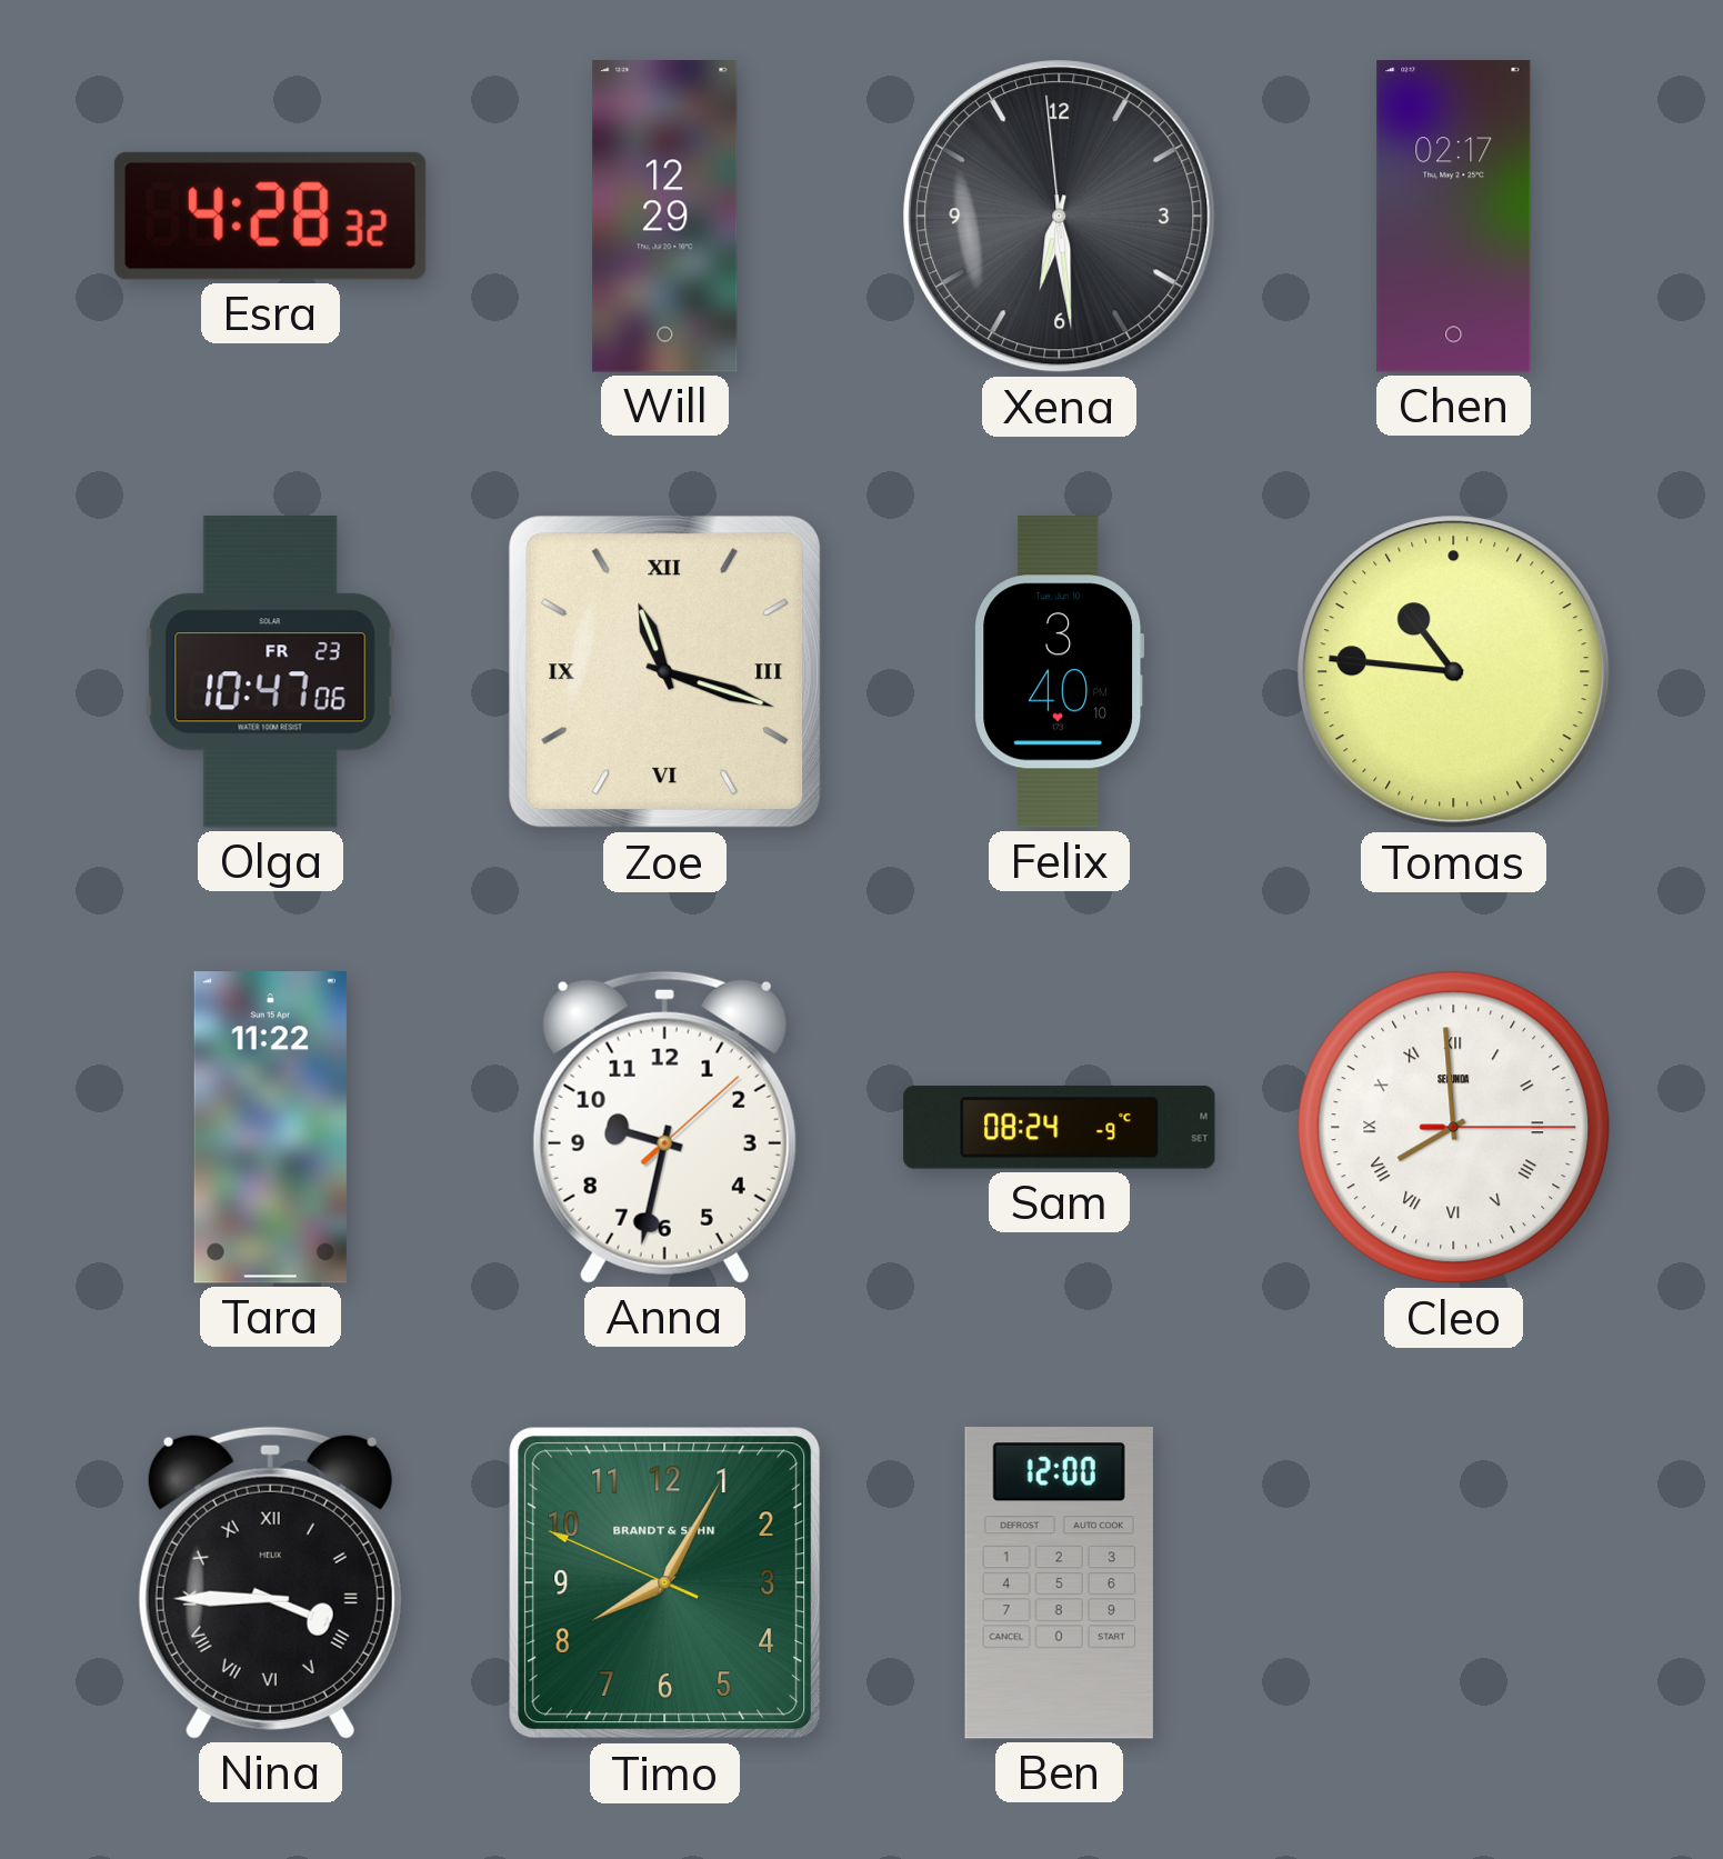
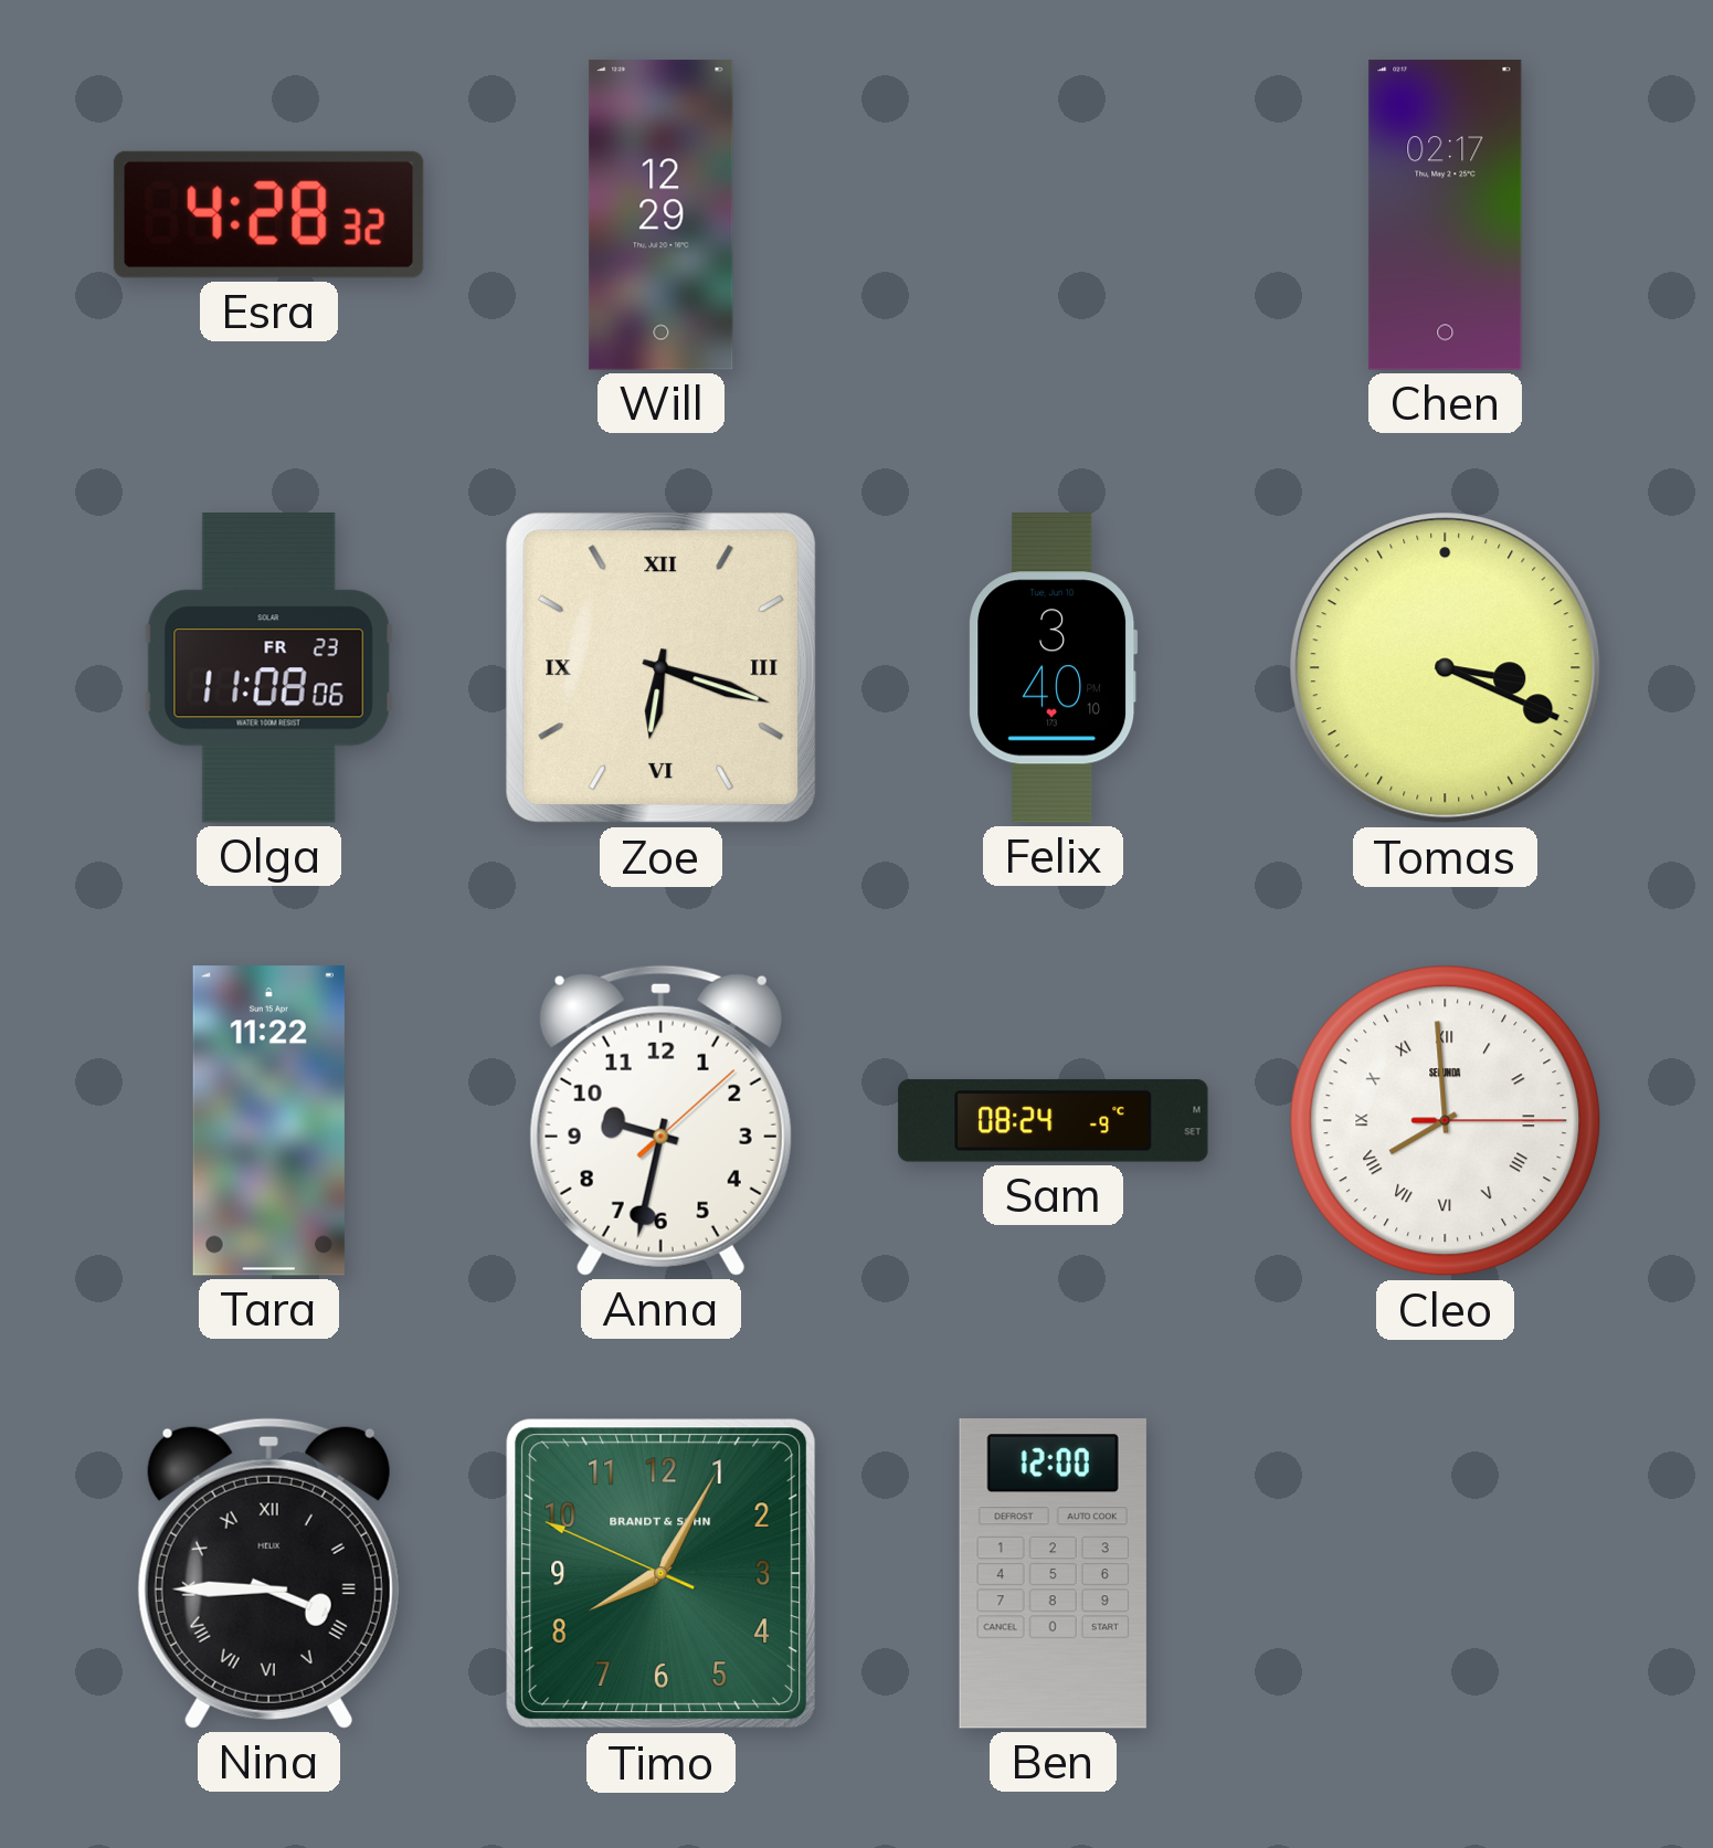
Xena: 6:28 -> none (1060, 217)
Olga: 10:47 -> 11:08 (268, 668)
Zoe: 11:18 -> 6:18 (662, 668)
Tomas: 10:46 -> 3:19 (1446, 668)
